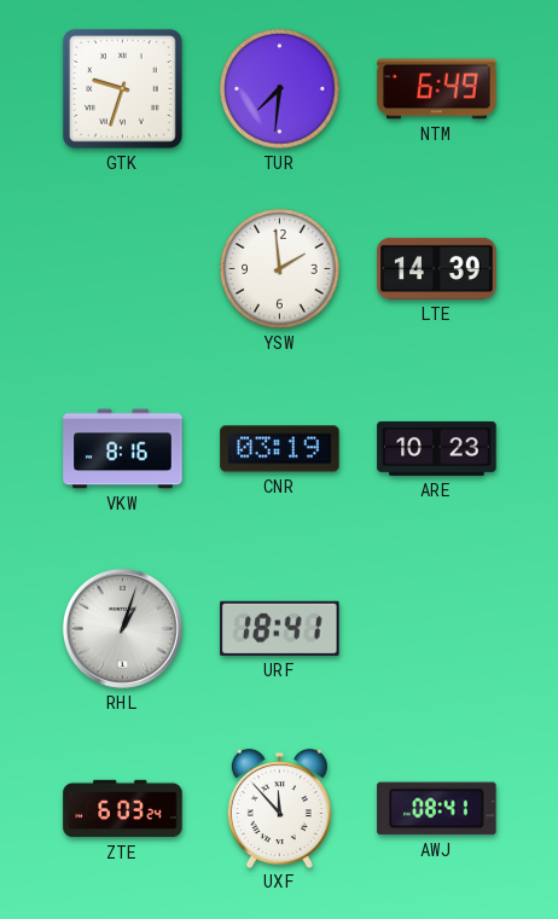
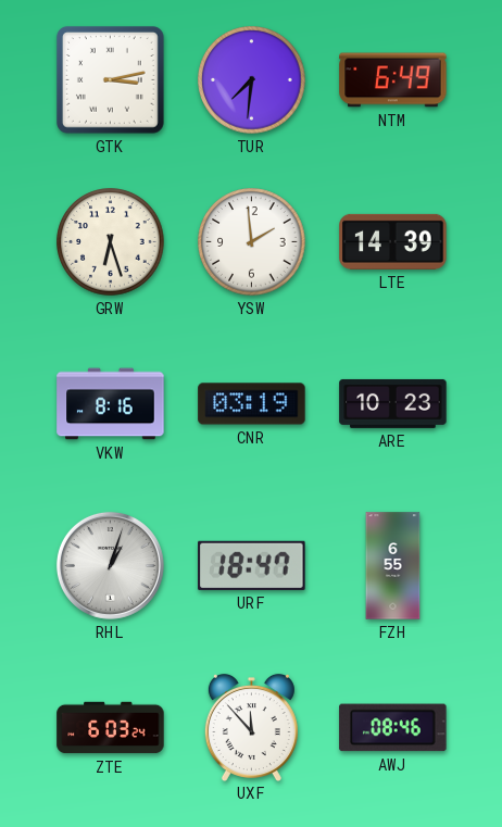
GTK: 9:33 -> 3:13 (110, 79)
GRW: none -> 6:27 (111, 242)
URF: 18:41 -> 18:47 (252, 565)
FZH: none -> 6:55 (393, 566)
AWJ: 08:41 -> 08:46 (393, 728)
